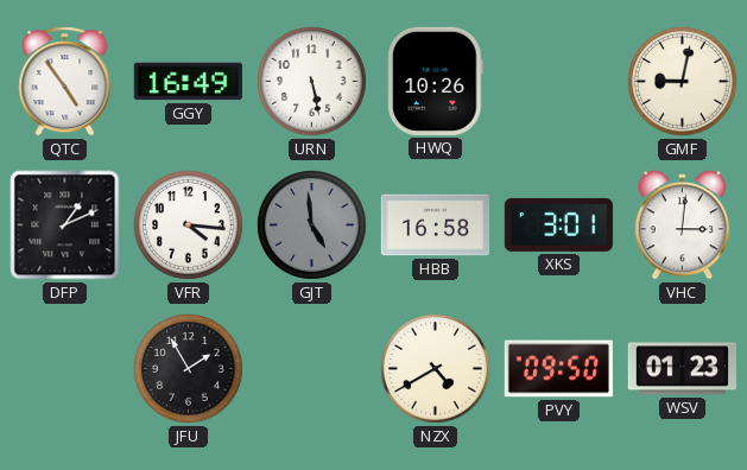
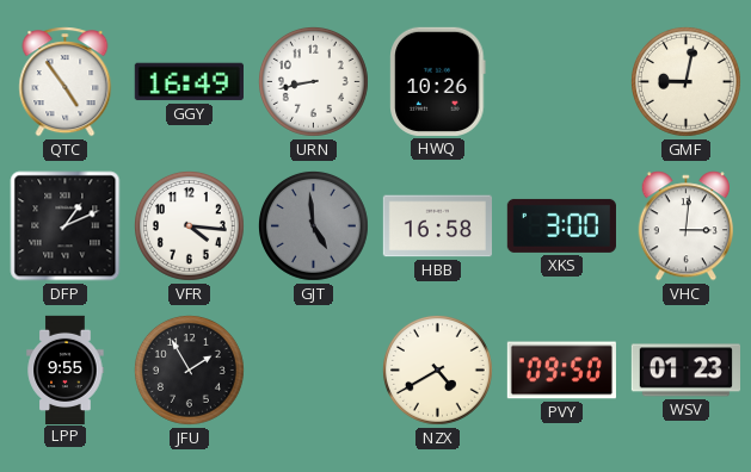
URN: 5:28 -> 8:43 (313, 81)
XKS: 3:01 -> 3:00 (561, 225)
LPP: none -> 9:55 (66, 369)
